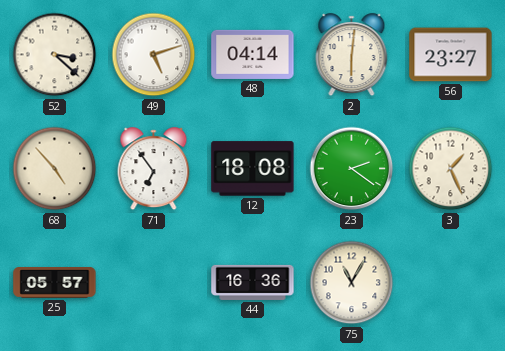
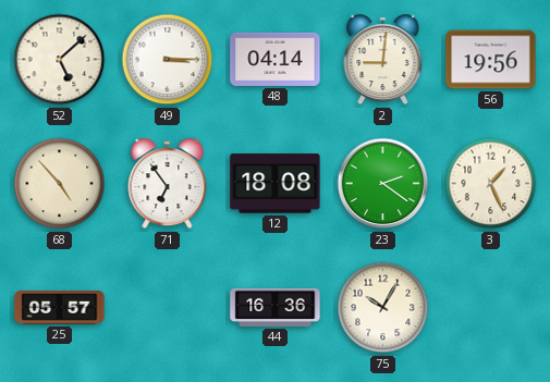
52: 3:22 -> 5:08 (60, 60)
49: 5:12 -> 3:15 (168, 60)
2: 6:01 -> 9:01 (383, 60)
56: 23:27 -> 19:56 (491, 60)
75: 11:05 -> 10:05 (383, 308)
